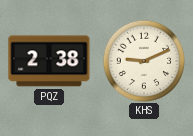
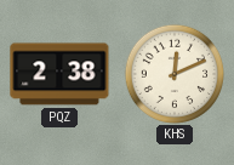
KHS: 9:11 -> 12:11 (173, 73)
